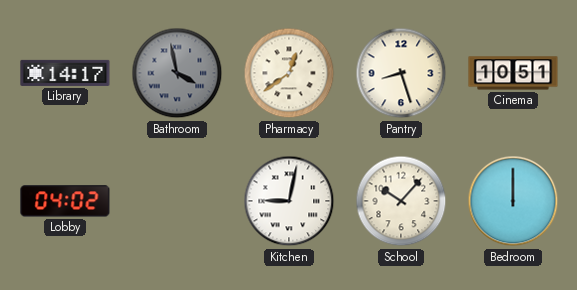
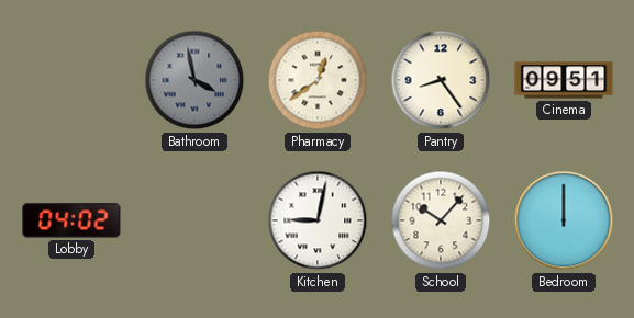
Library: 14:17 -> none (65, 73)
Pantry: 8:27 -> 8:24 (441, 80)
Cinema: 10:51 -> 09:51 (564, 80)
